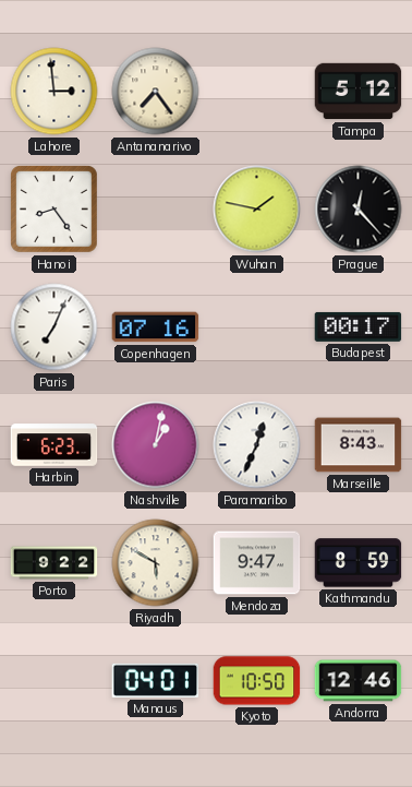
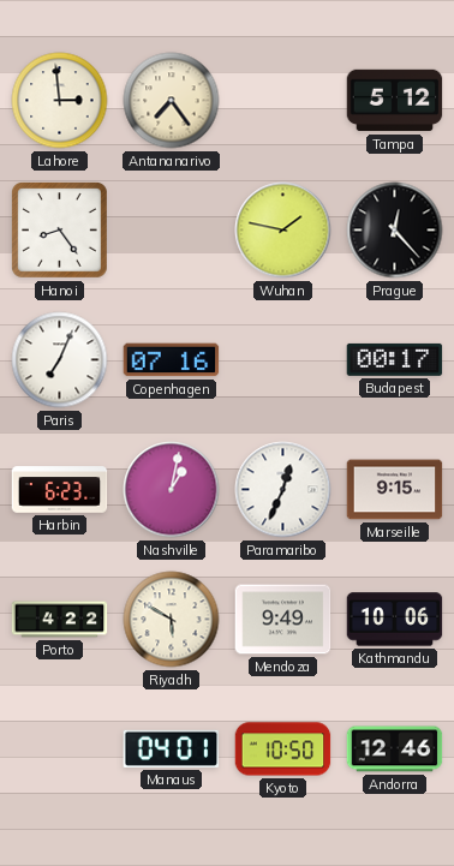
Marseille: 8:43 -> 9:15 (395, 490)
Porto: 9:22 -> 4:22 (60, 620)
Mendoza: 9:47 -> 9:49 (283, 620)
Kathmandu: 8:59 -> 10:06 (395, 620)
